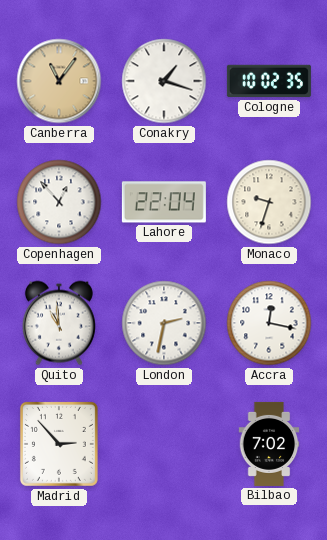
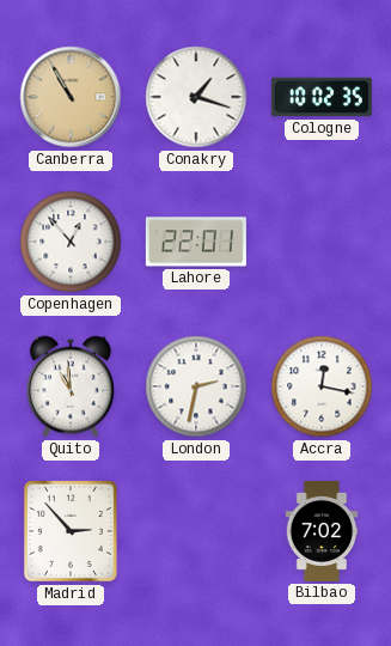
Canberra: 11:06 -> 10:55 (71, 97)
Lahore: 22:04 -> 22:01 (196, 242)
Monaco: 9:33 -> none (269, 202)
